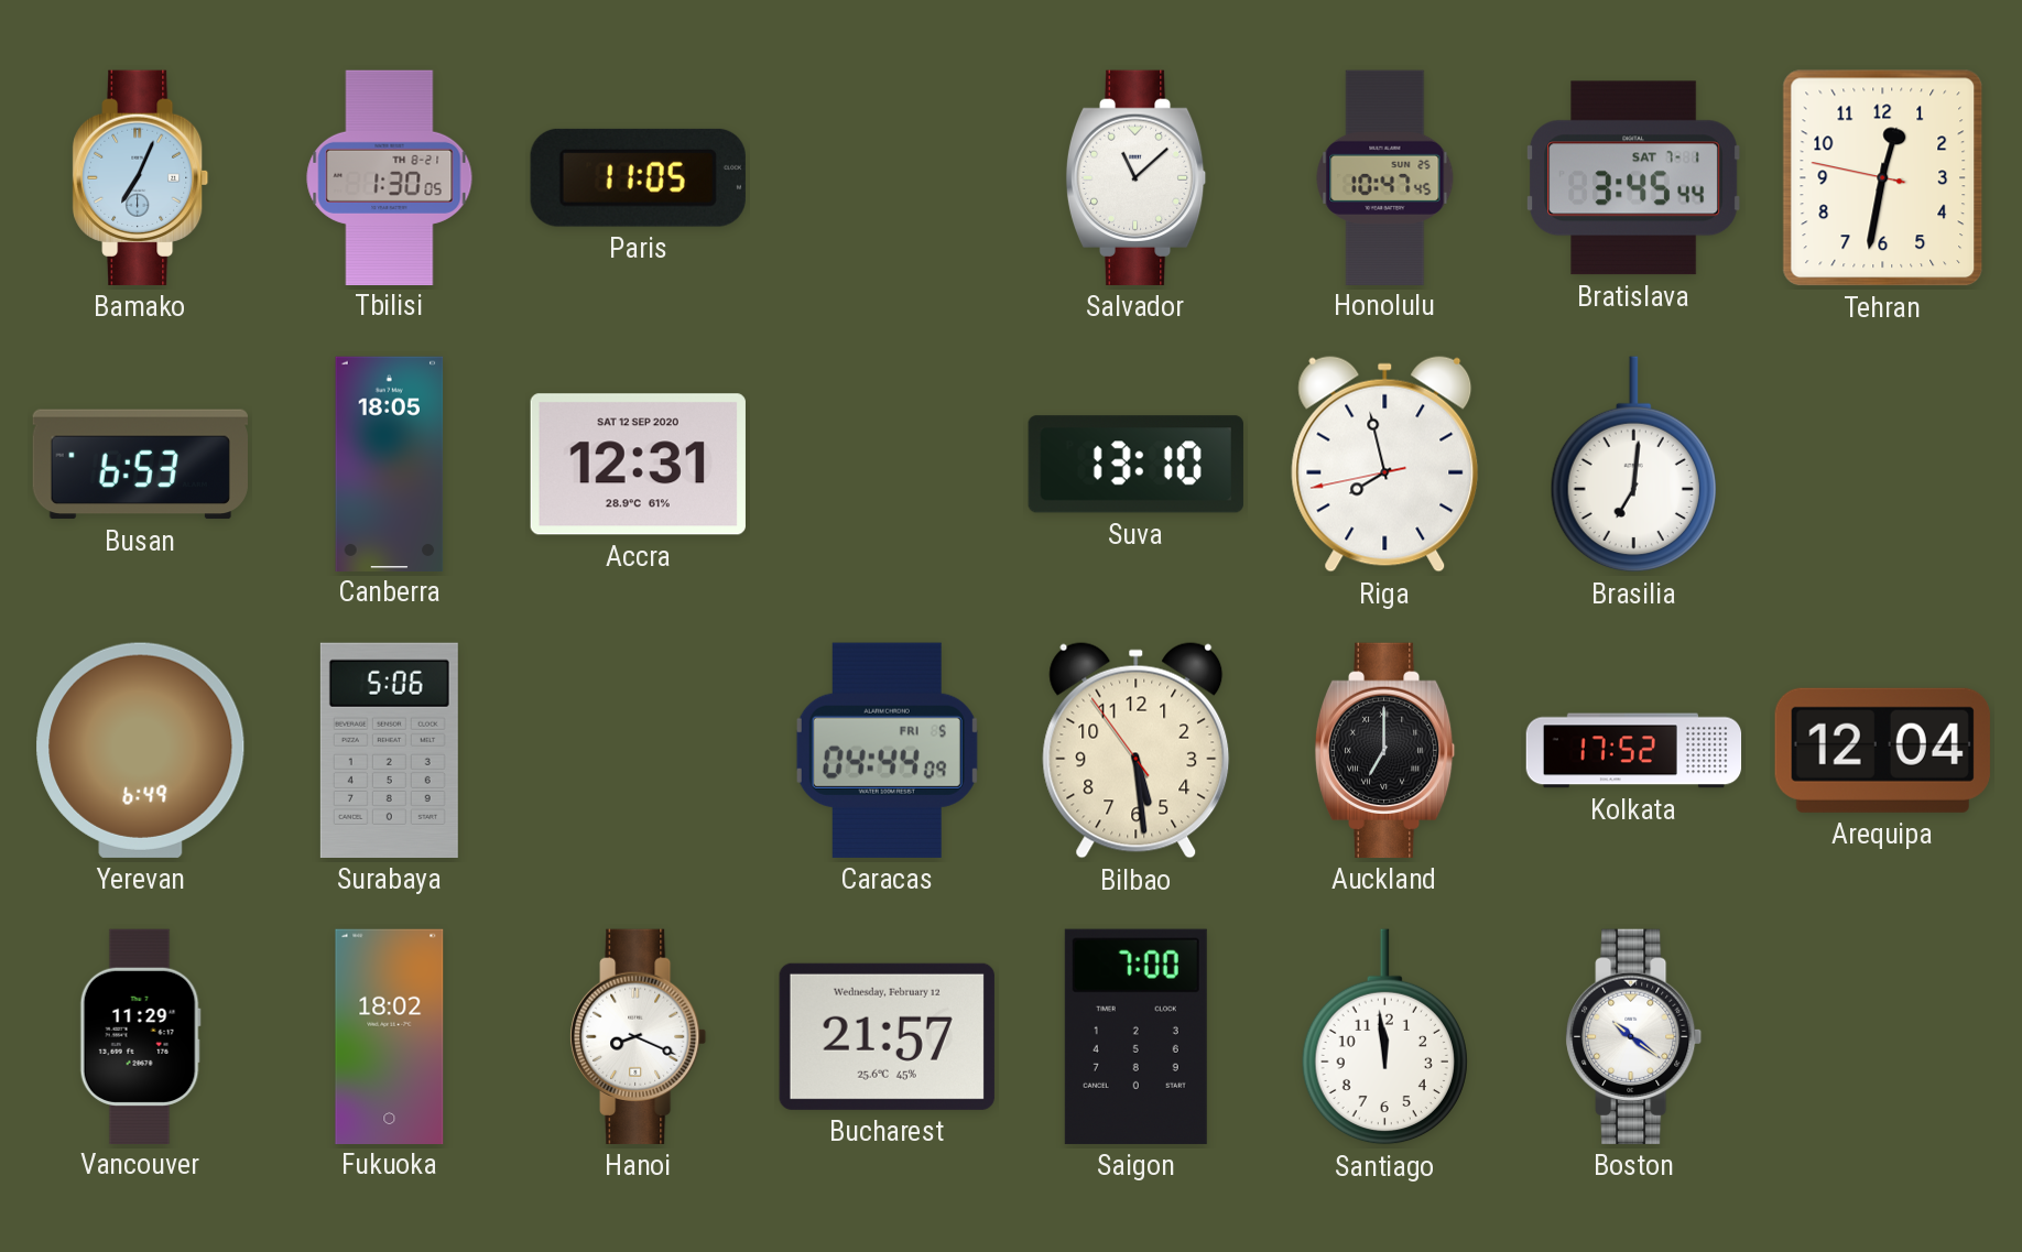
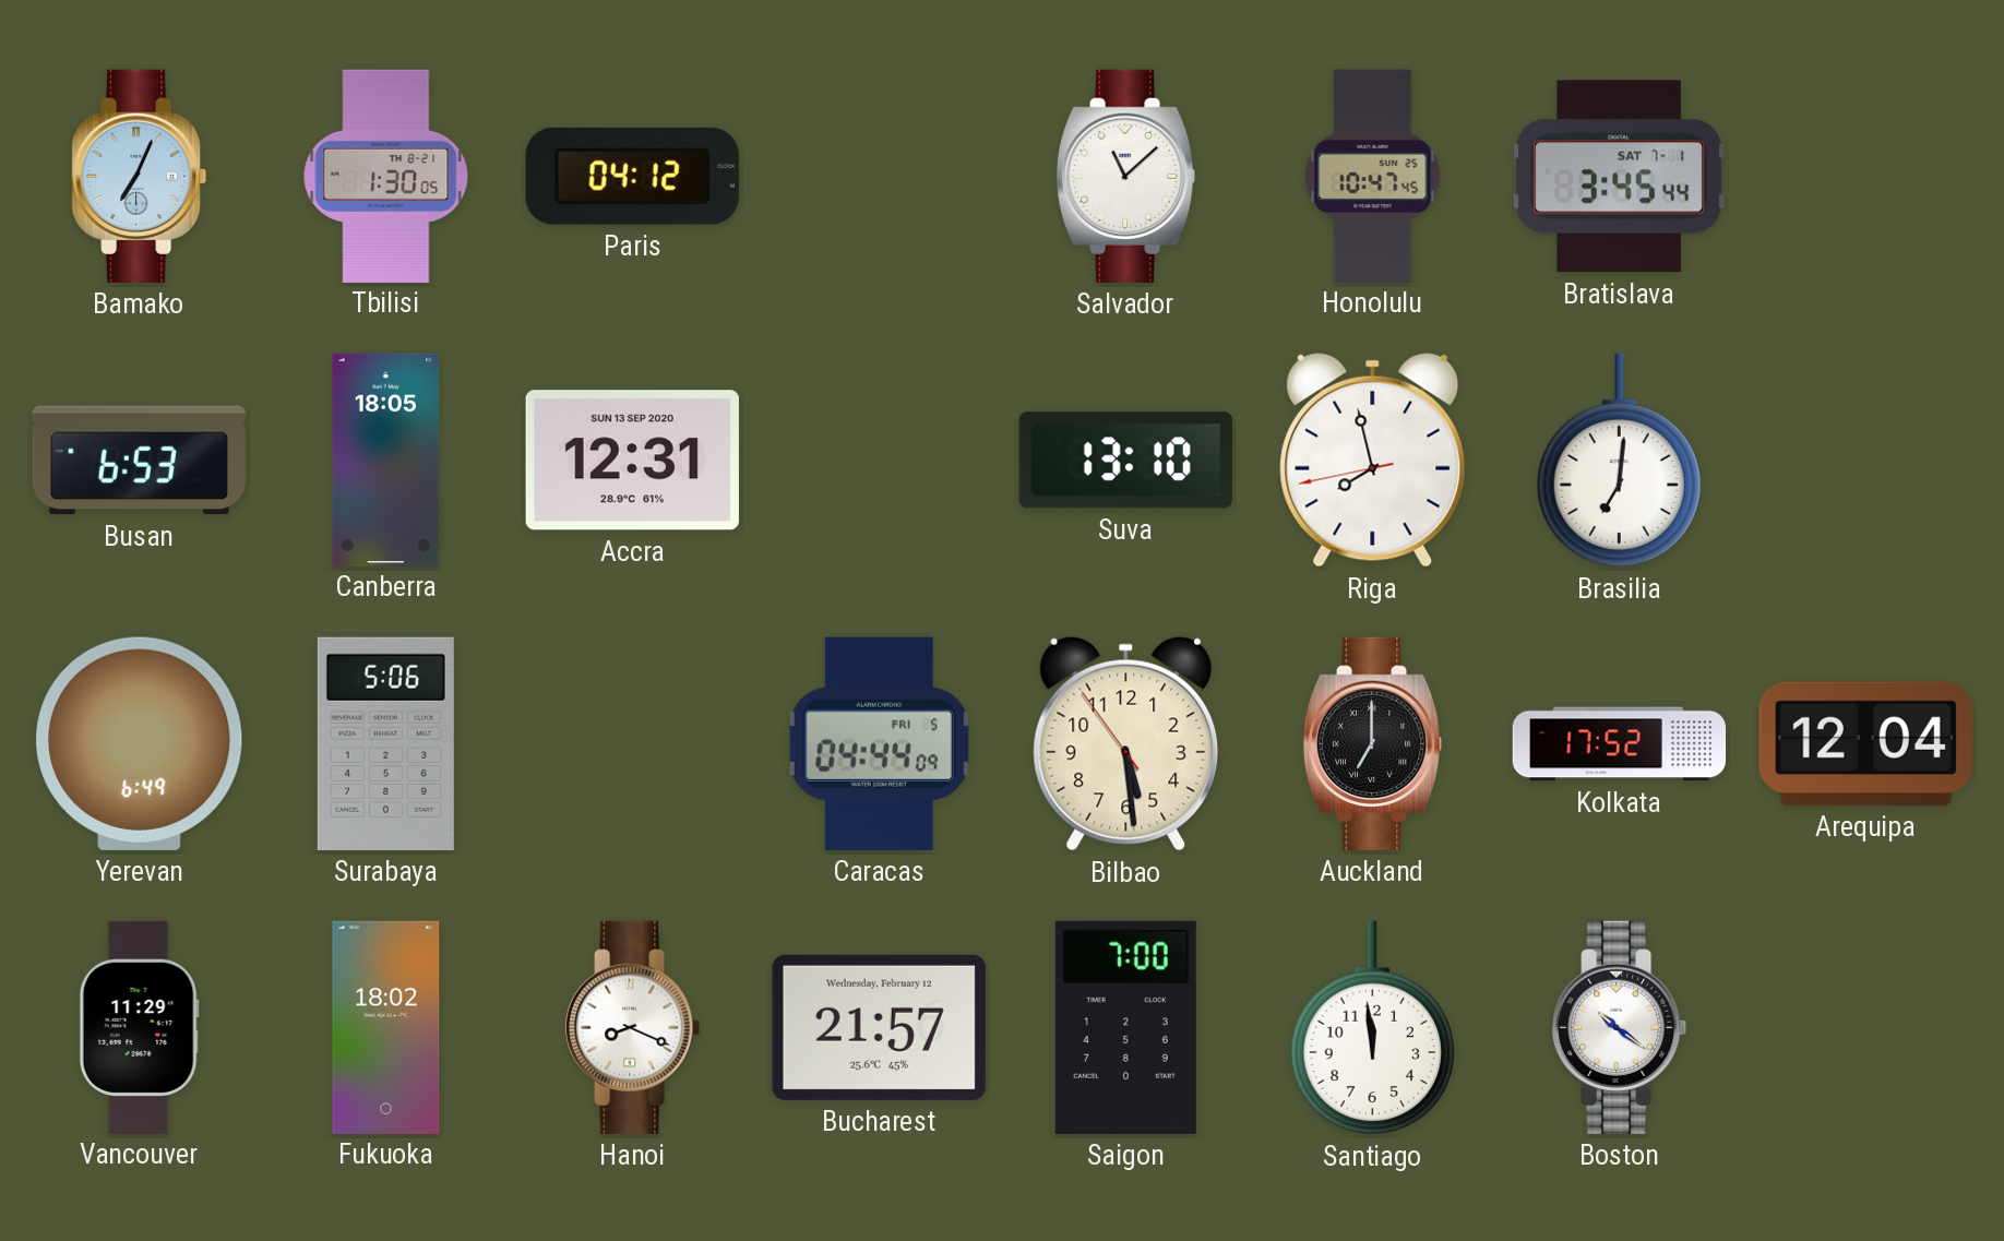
Paris: 11:05 -> 04:12 (632, 176)
Tehran: 12:31 -> none (1883, 178)
Accra date: SAT 12 SEP 2020 -> SUN 13 SEP 2020 (632, 461)
